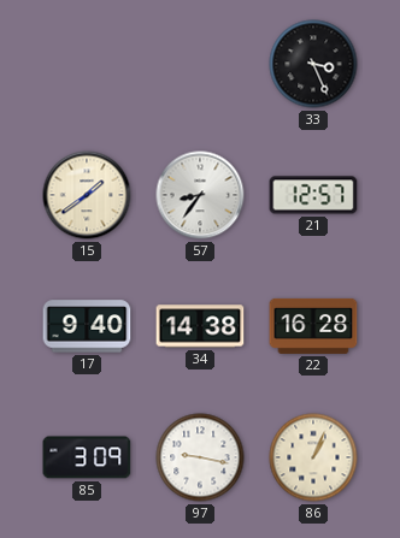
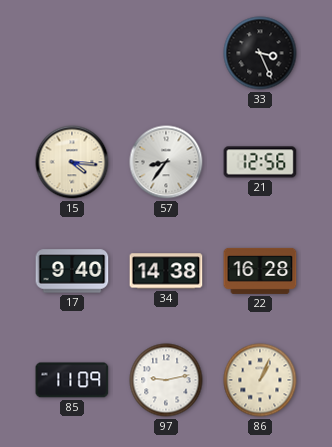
15: 1:39 -> 4:16 (72, 162)
21: 12:57 -> 12:56 (260, 162)
85: 3:09 -> 11:09 (72, 380)
97: 9:17 -> 9:13 (166, 380)
